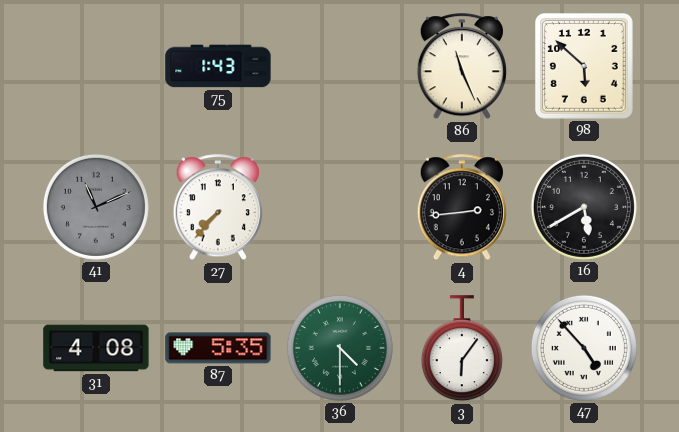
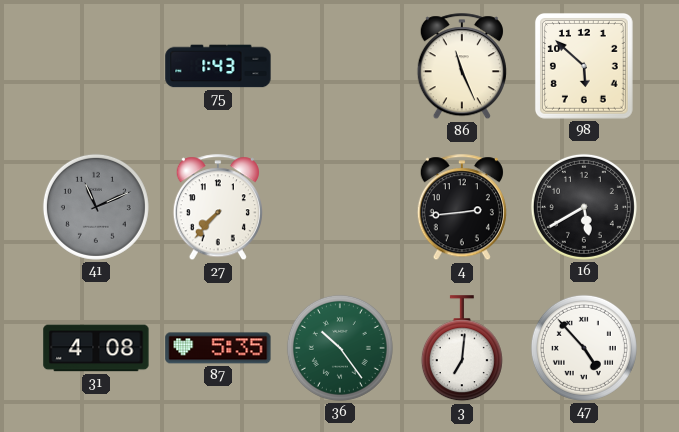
36: 4:30 -> 10:24 (340, 348)
3: 6:06 -> 7:01 (462, 349)
